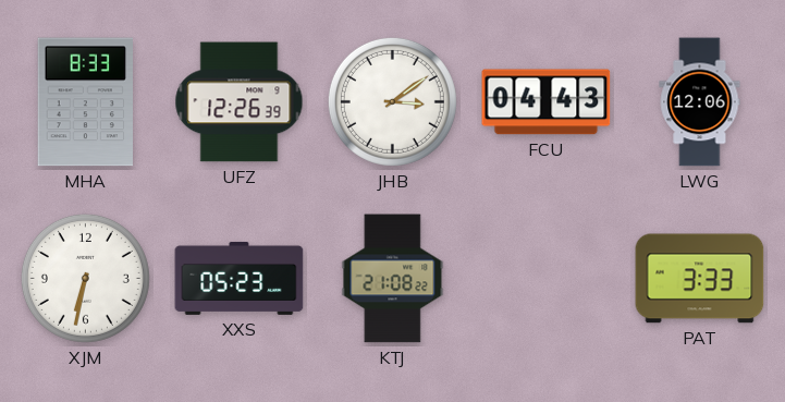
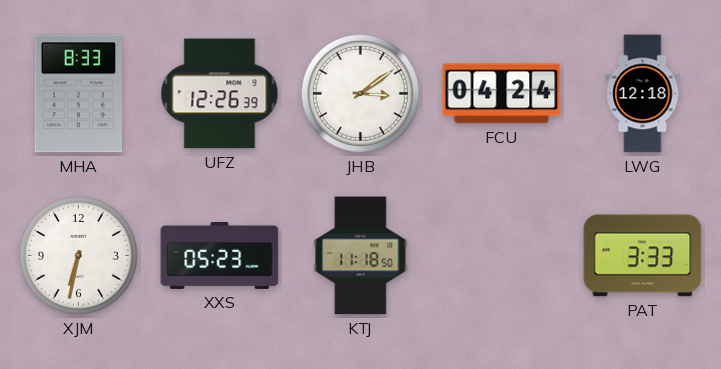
FCU: 04:43 -> 04:24 (502, 94)
LWG: 12:06 -> 12:18 (643, 94)
KTJ: 21:08 -> 11:18 (361, 256)
